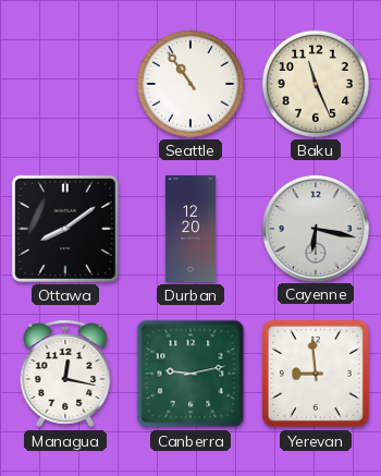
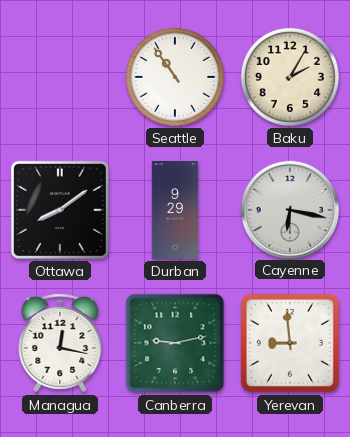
Baku: 11:26 -> 2:05 (290, 77)
Durban: 12:20 -> 9:29 (175, 210)
